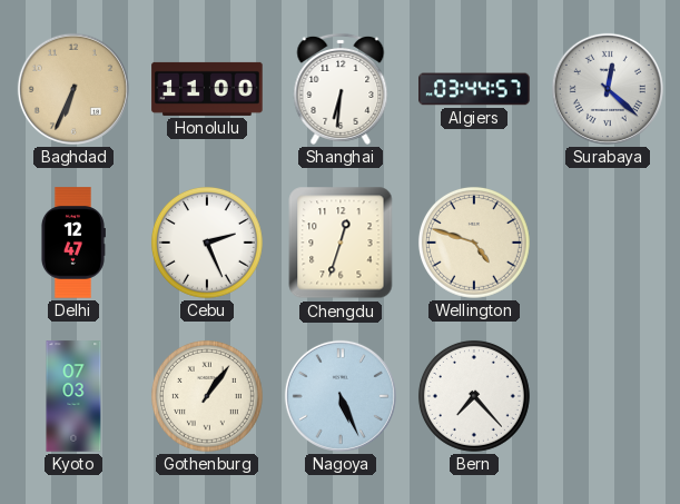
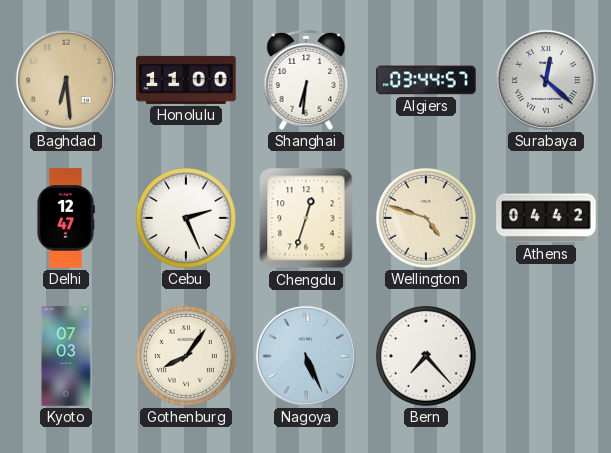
Baghdad: 6:34 -> 6:29 (66, 80)
Athens: none -> 04:42 (546, 218)
Gothenburg: 1:06 -> 8:06 (186, 356)
